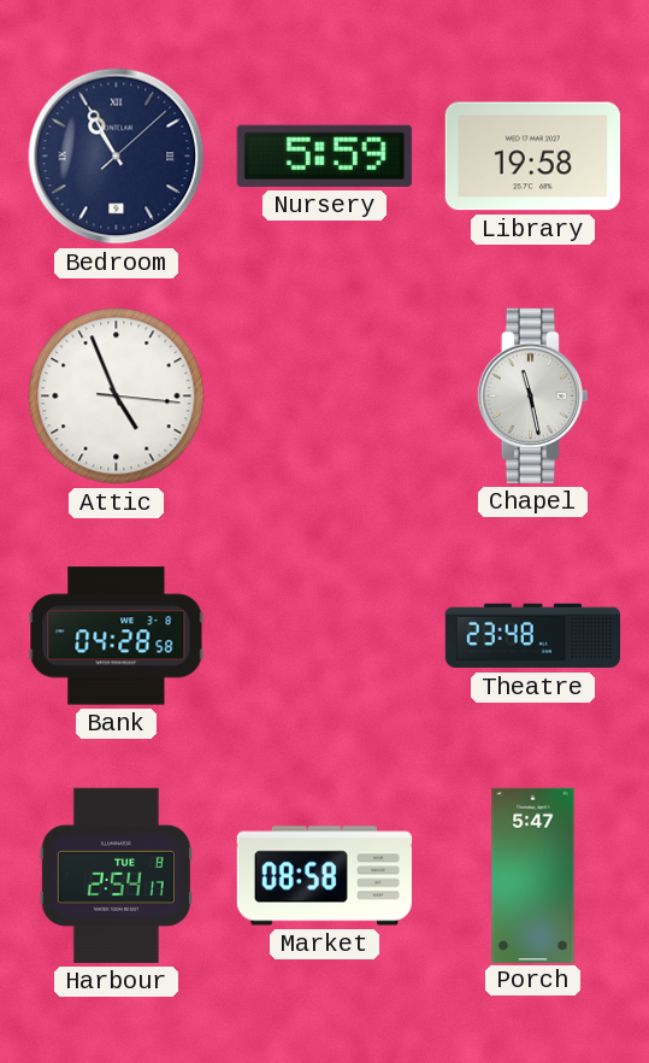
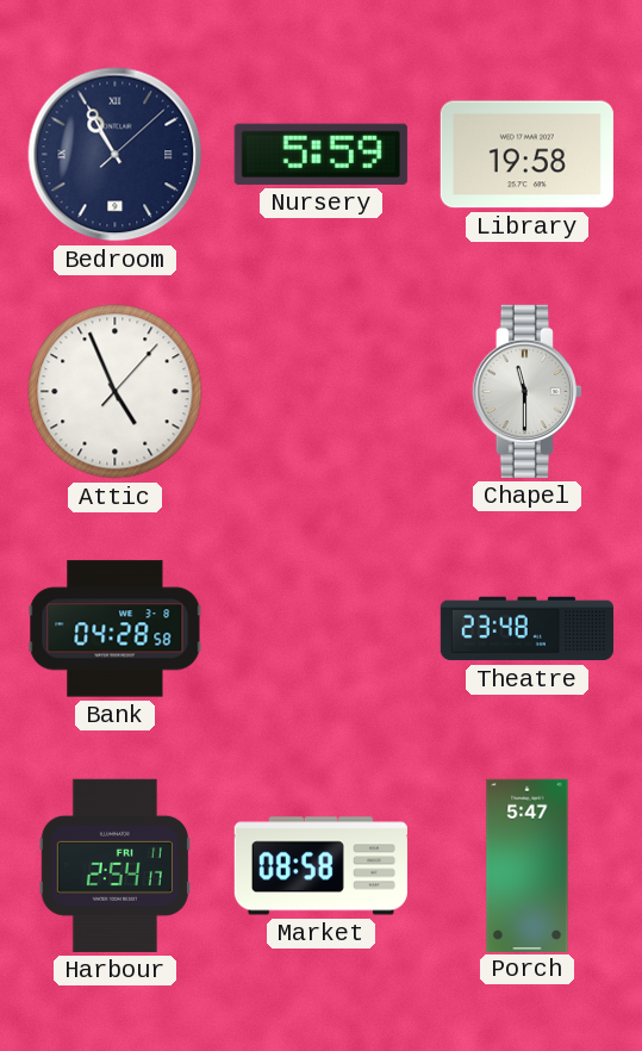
Attic: 4:56:16 -> 4:56:07 (116, 392)
Chapel: 11:28 -> 11:30 (526, 391)
Harbour date: TUE 8 -> FRI 11 (114, 865)
